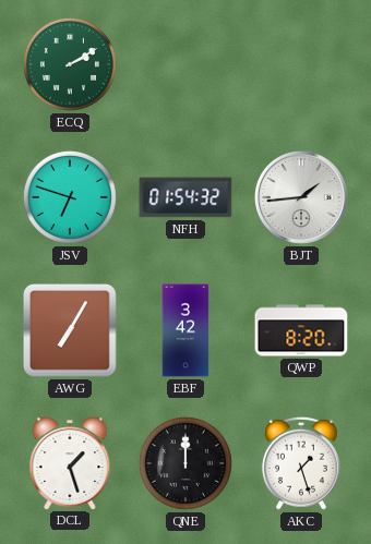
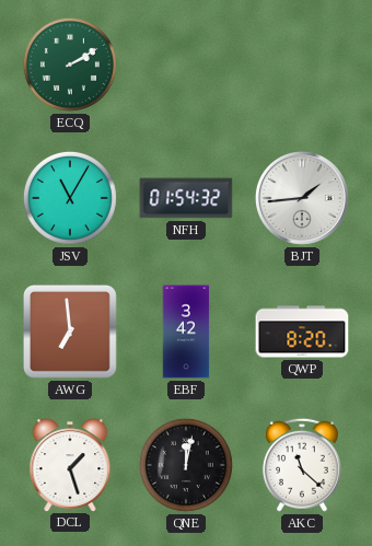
JSV: 6:48 -> 11:05 (70, 198)
AWG: 7:05 -> 6:59 (71, 333)
QNE: 12:00 -> 12:02 (186, 465)
AKC: 1:27 -> 11:22 (302, 465)
